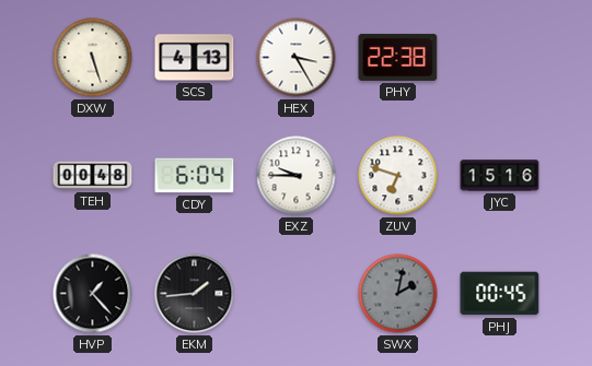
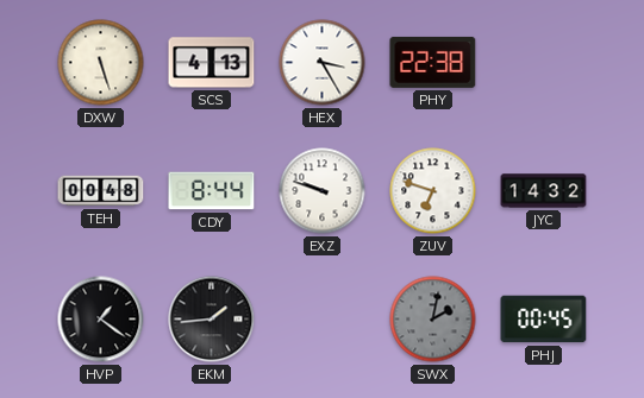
CDY: 6:04 -> 8:44 (212, 191)
EXZ: 9:45 -> 9:48 (323, 191)
JYC: 15:16 -> 14:32 (544, 191)
HVP: 1:23 -> 1:21 (101, 320)
